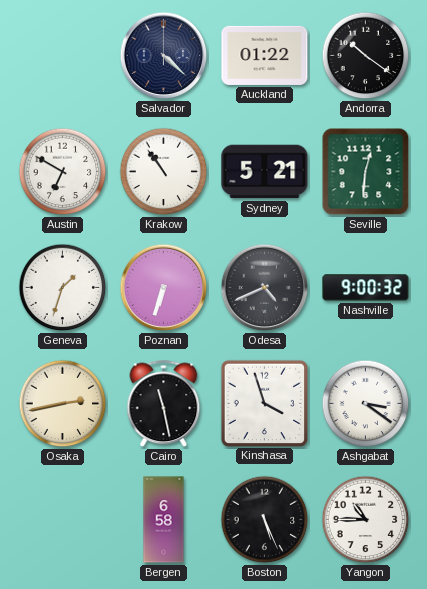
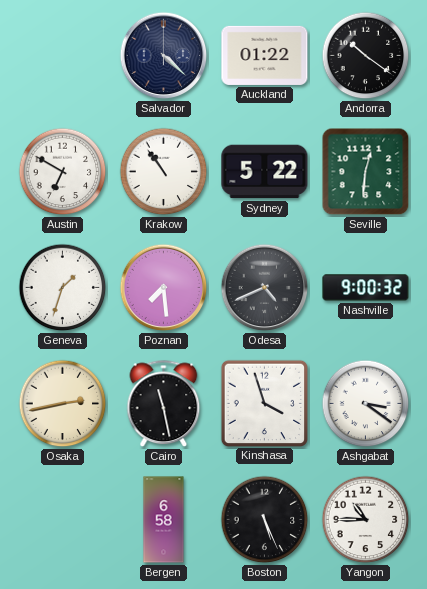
Sydney: 5:21 -> 5:22 (265, 172)
Poznan: 6:33 -> 7:29 (164, 288)
